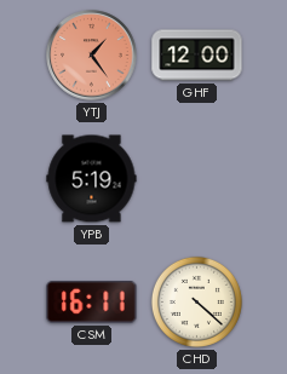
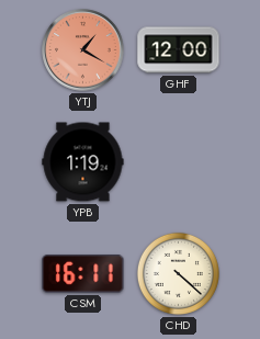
YTJ: 1:24 -> 1:20 (83, 50)
YPB: 5:19 -> 1:19 (83, 162)
